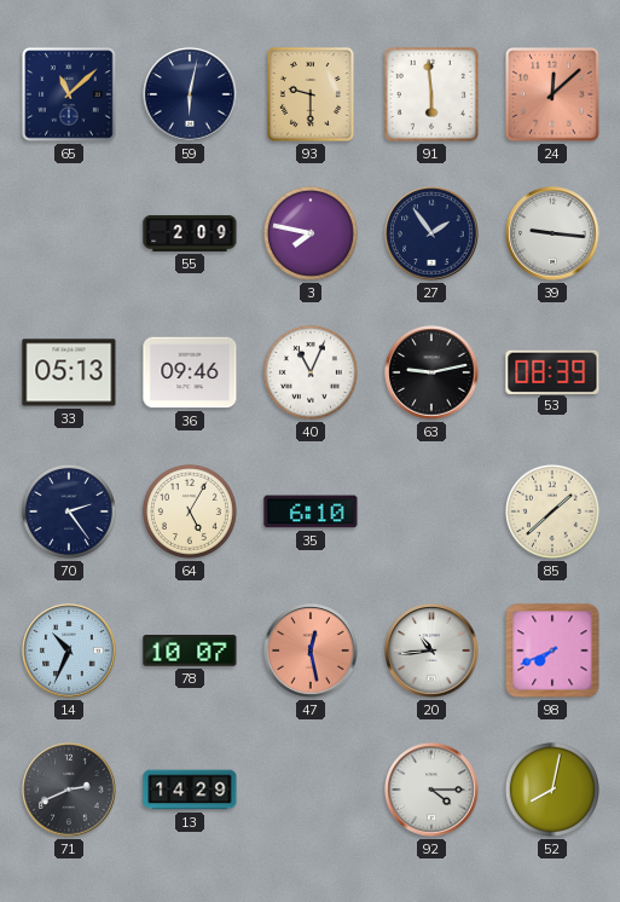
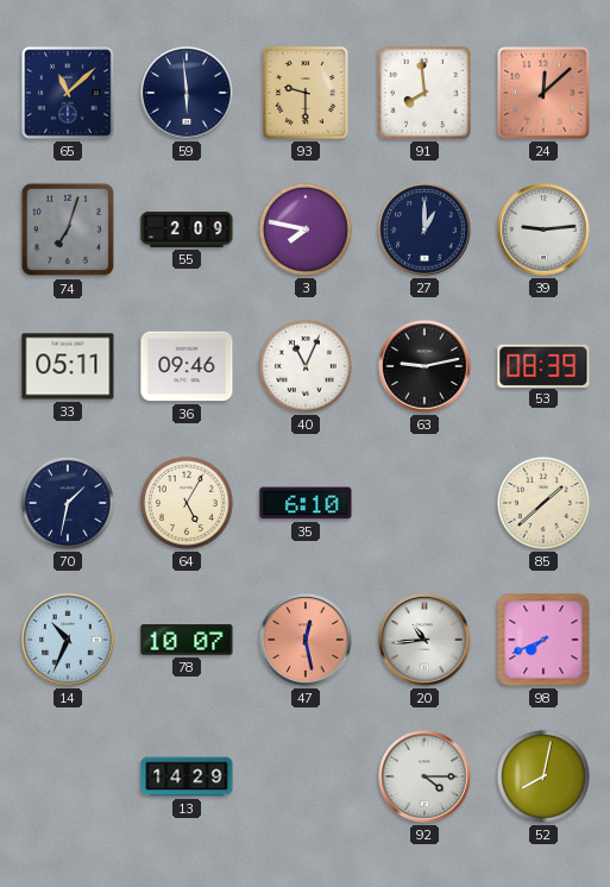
59: 6:02 -> 5:59 (187, 93)
91: 5:59 -> 7:59 (425, 93)
74: none -> 7:03 (68, 229)
27: 1:54 -> 1:00 (425, 229)
39: 9:16 -> 9:14 (543, 229)
33: 05:13 -> 05:11 (68, 366)
70: 2:24 -> 1:32 (68, 503)
71: 2:41 -> none (69, 790)
